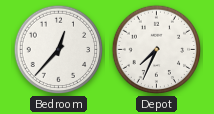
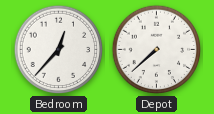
Depot: 7:34 -> 7:38 (157, 50)
